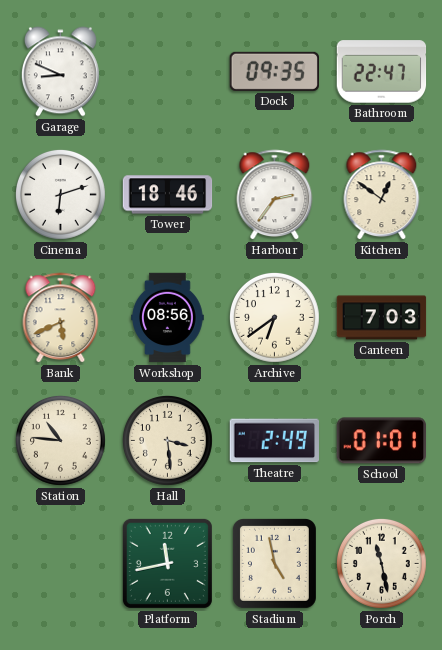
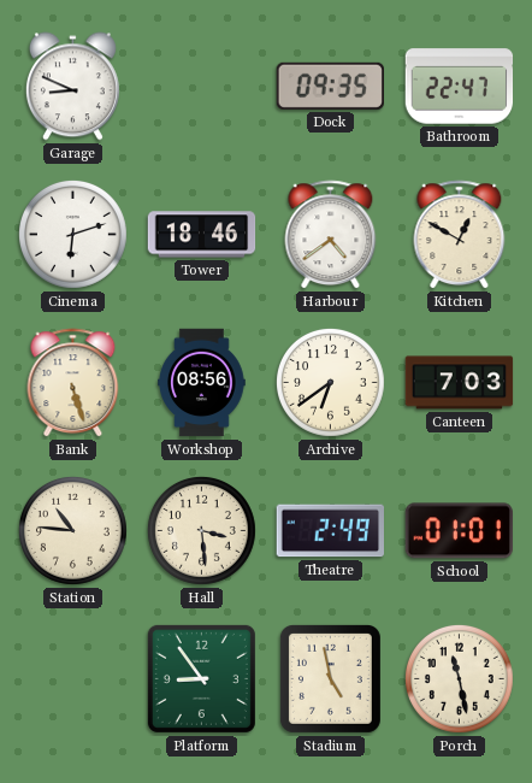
Harbour: 2:36 -> 4:39 (331, 235)
Kitchen: 12:51 -> 12:50 (460, 235)
Bank: 5:41 -> 5:27 (73, 383)
Platform: 11:43 -> 8:54 (201, 678)
